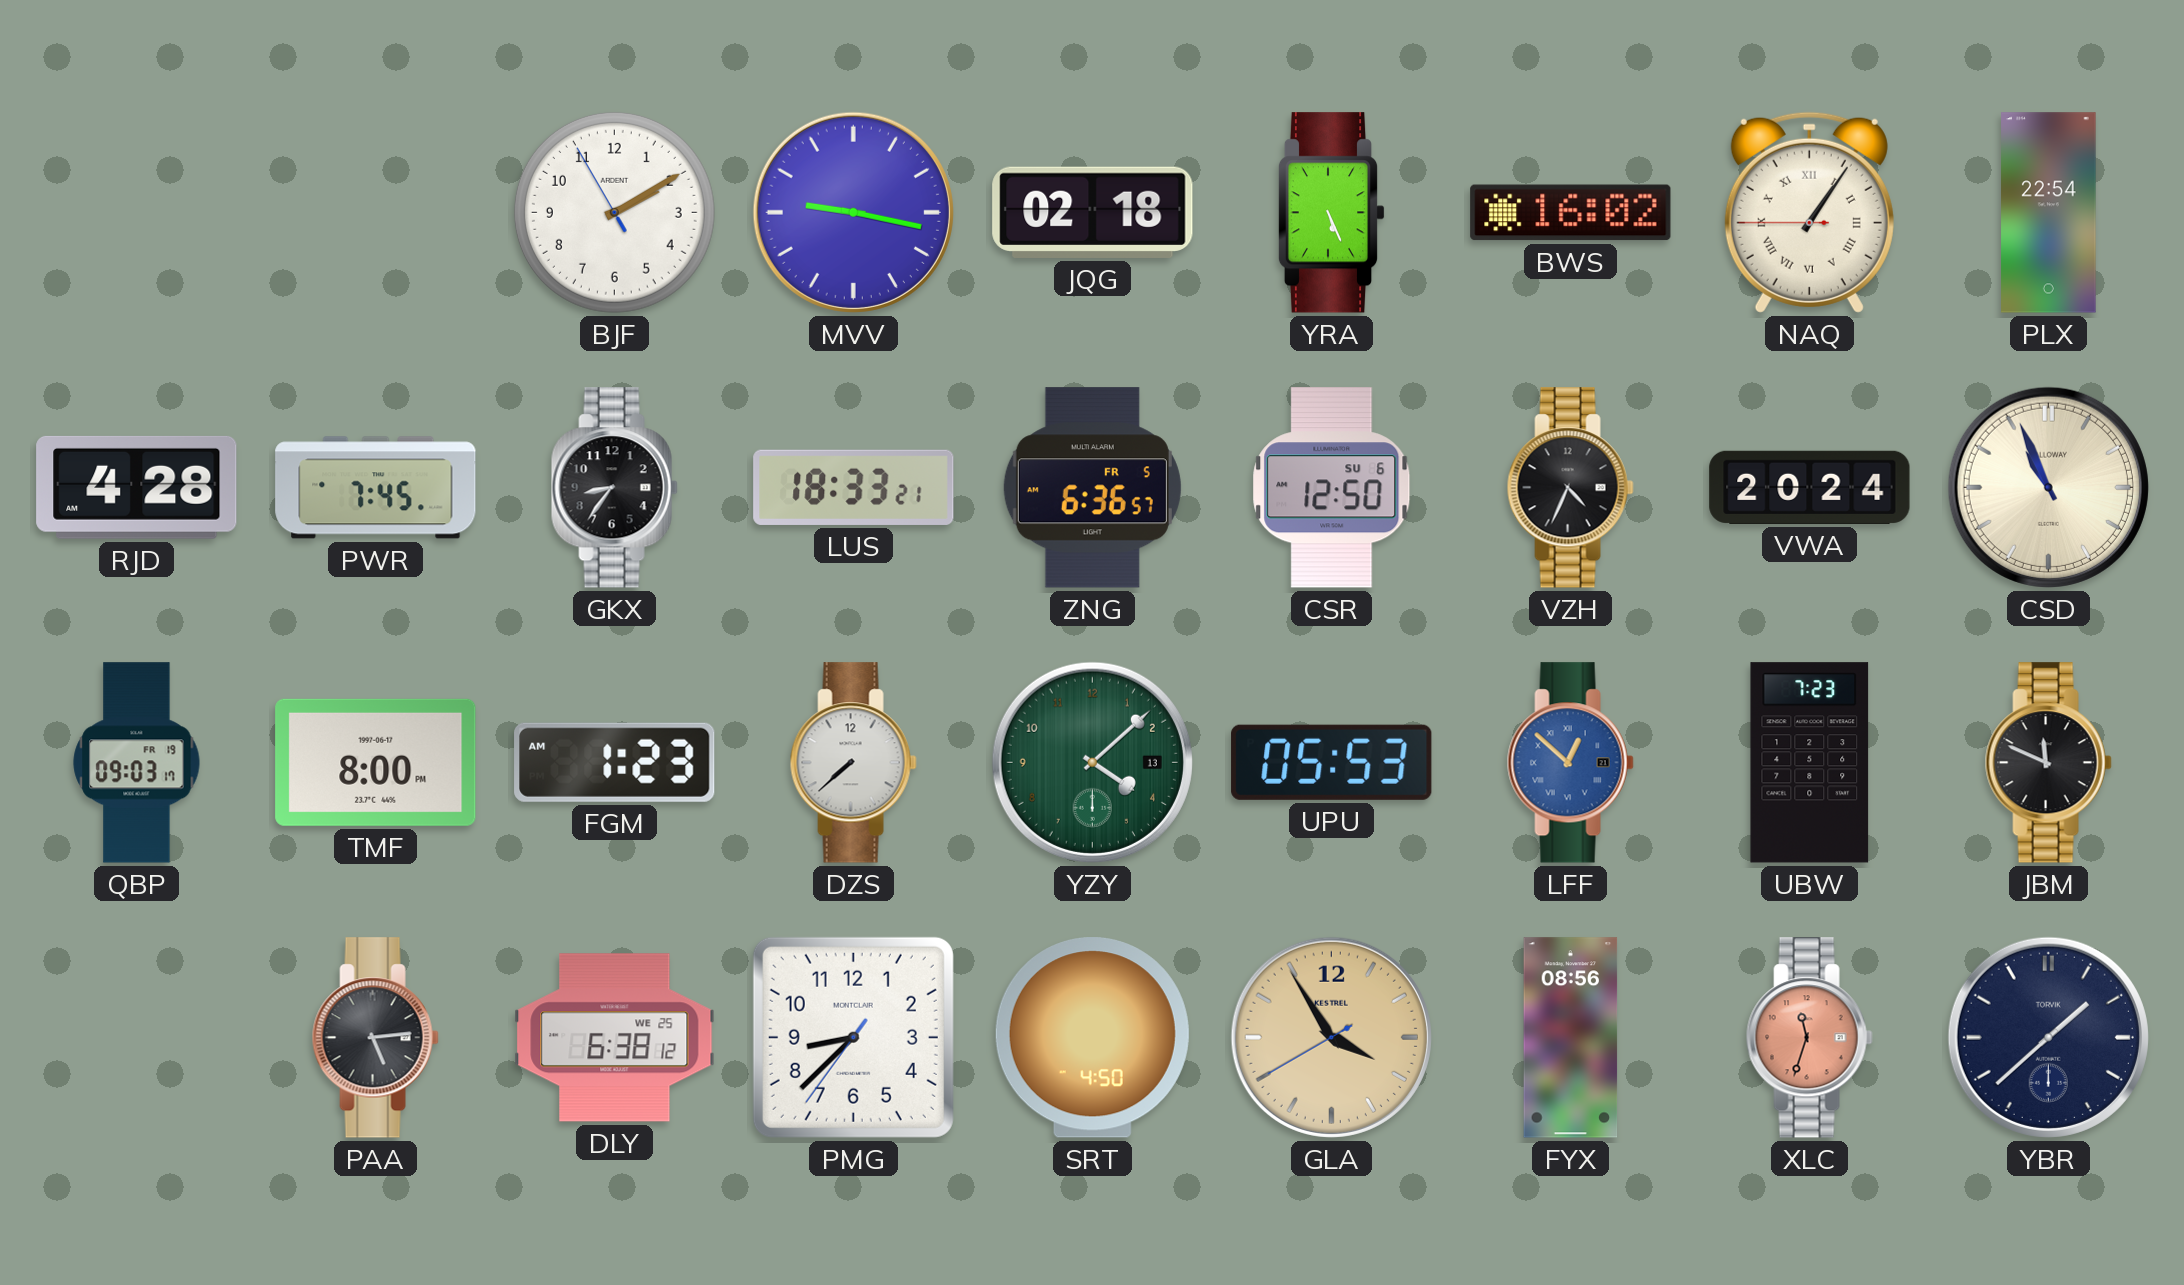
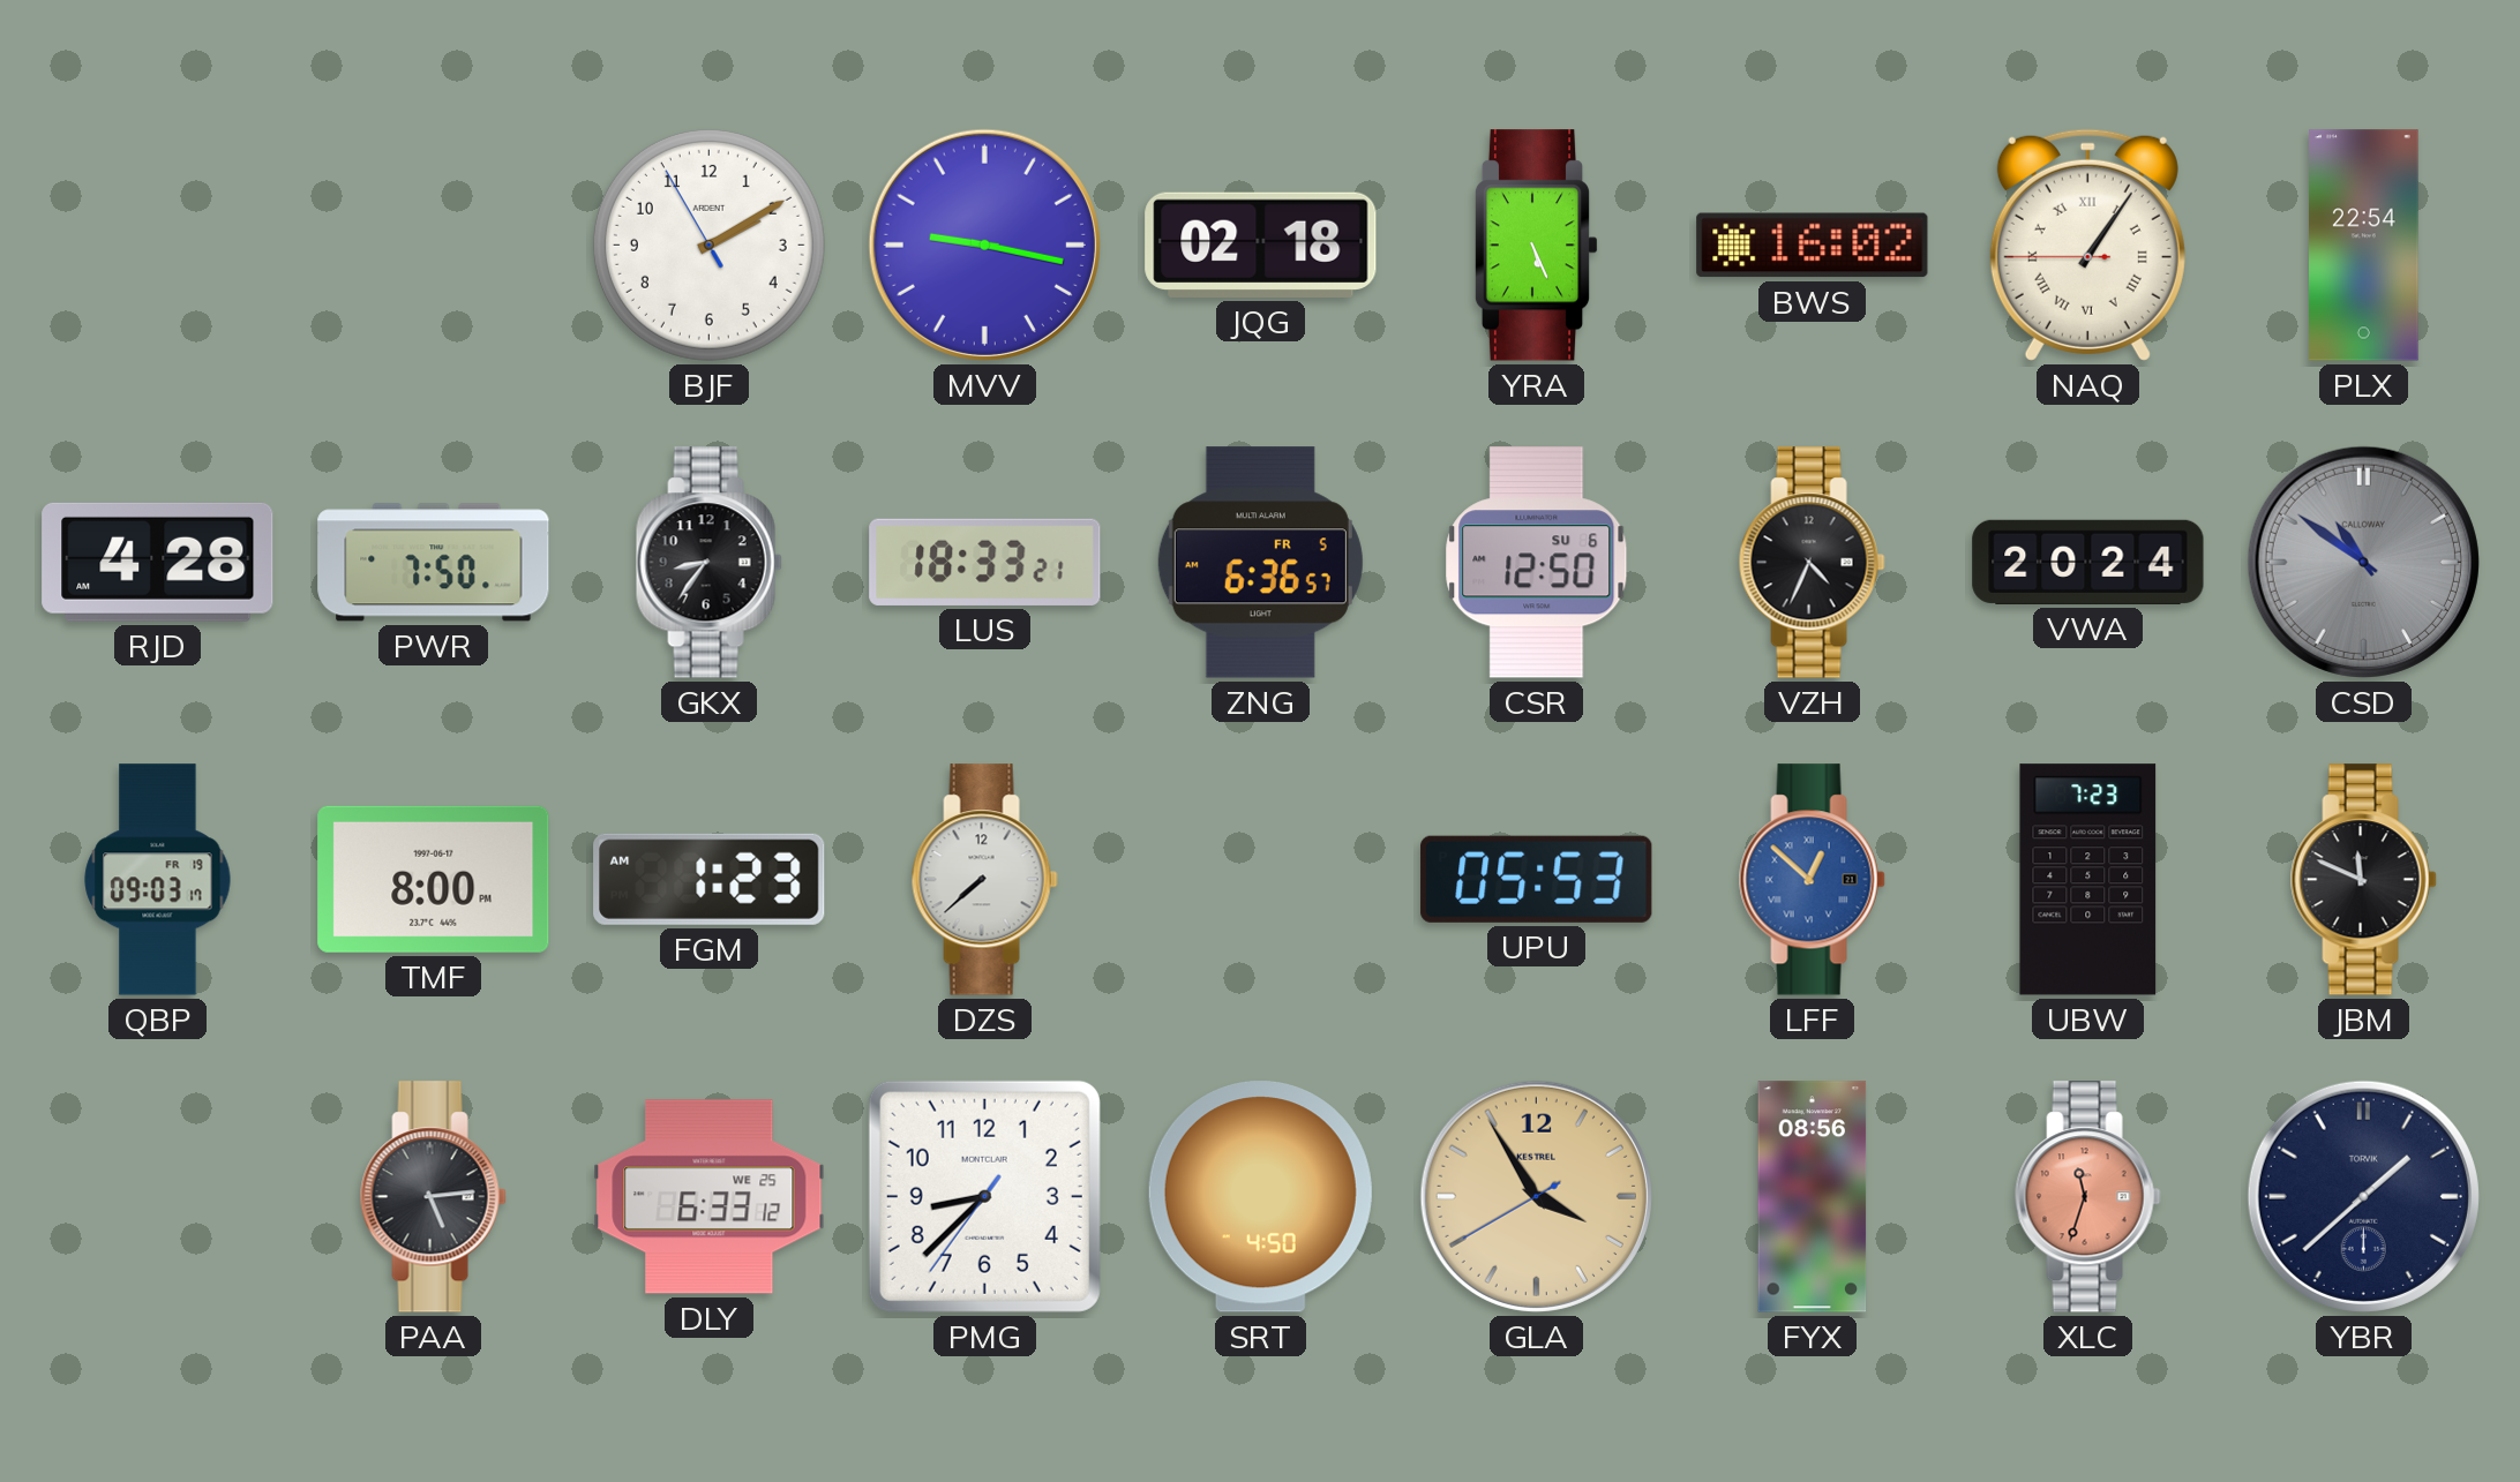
PWR: 7:45 -> 7:50 (434, 563)
CSD: 10:56 -> 10:51 (2363, 562)
CSD dial: cream -> grey (2363, 562)
YZY: 4:08 -> none (1092, 762)
DLY: 6:38 -> 6:33 (710, 1197)
